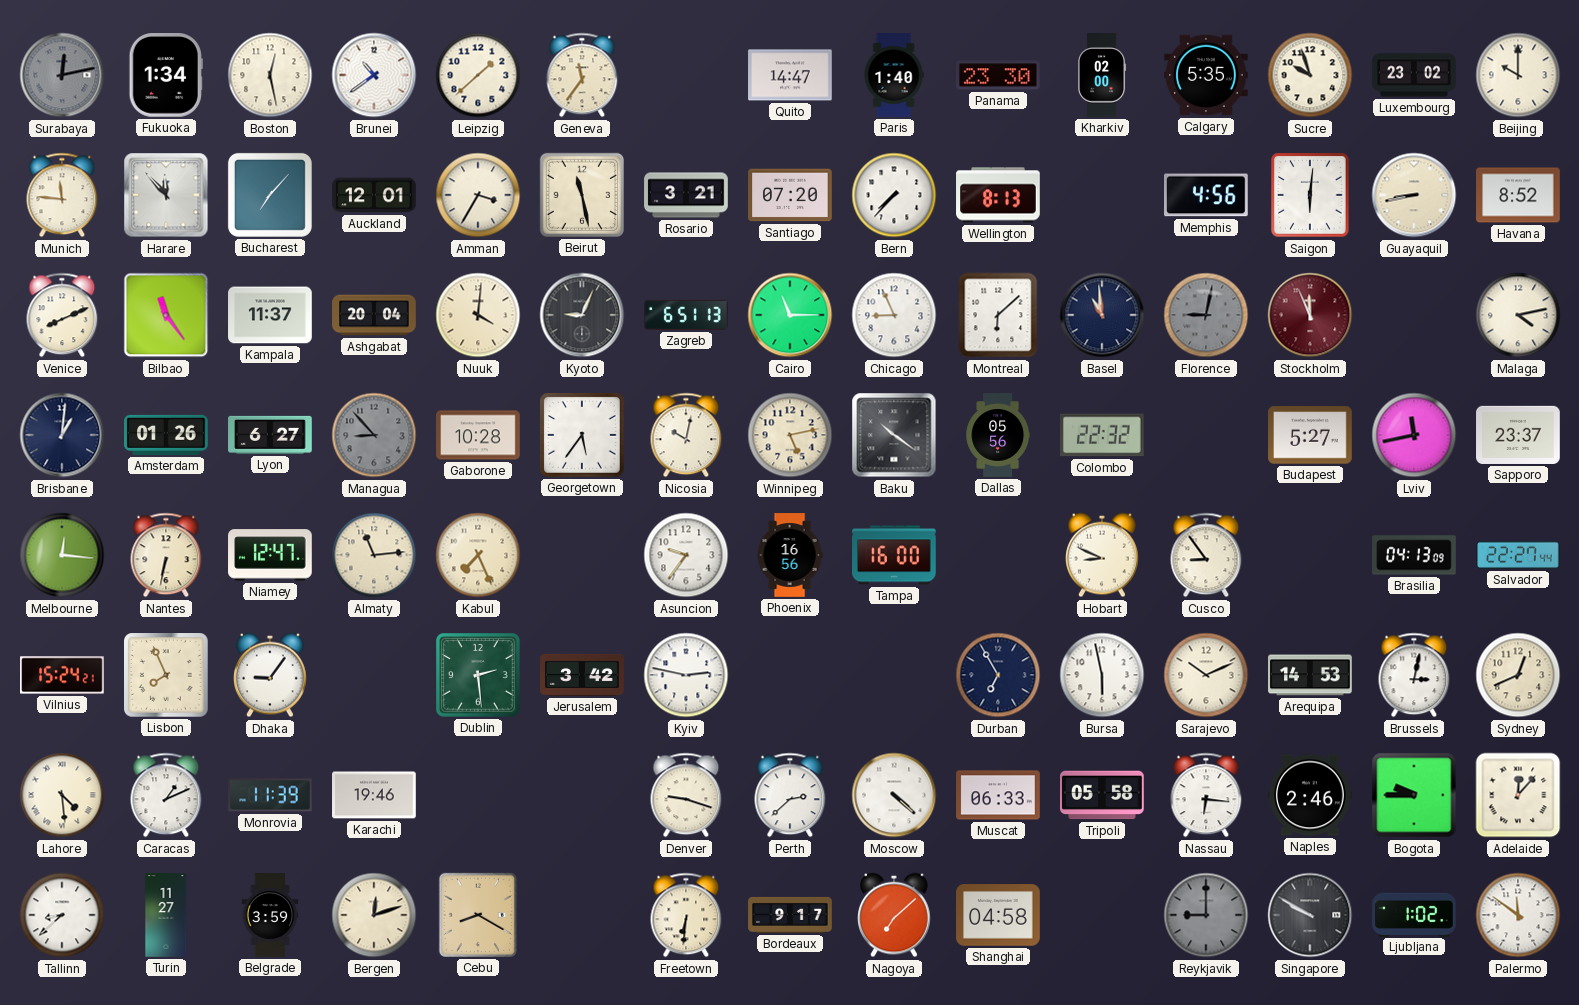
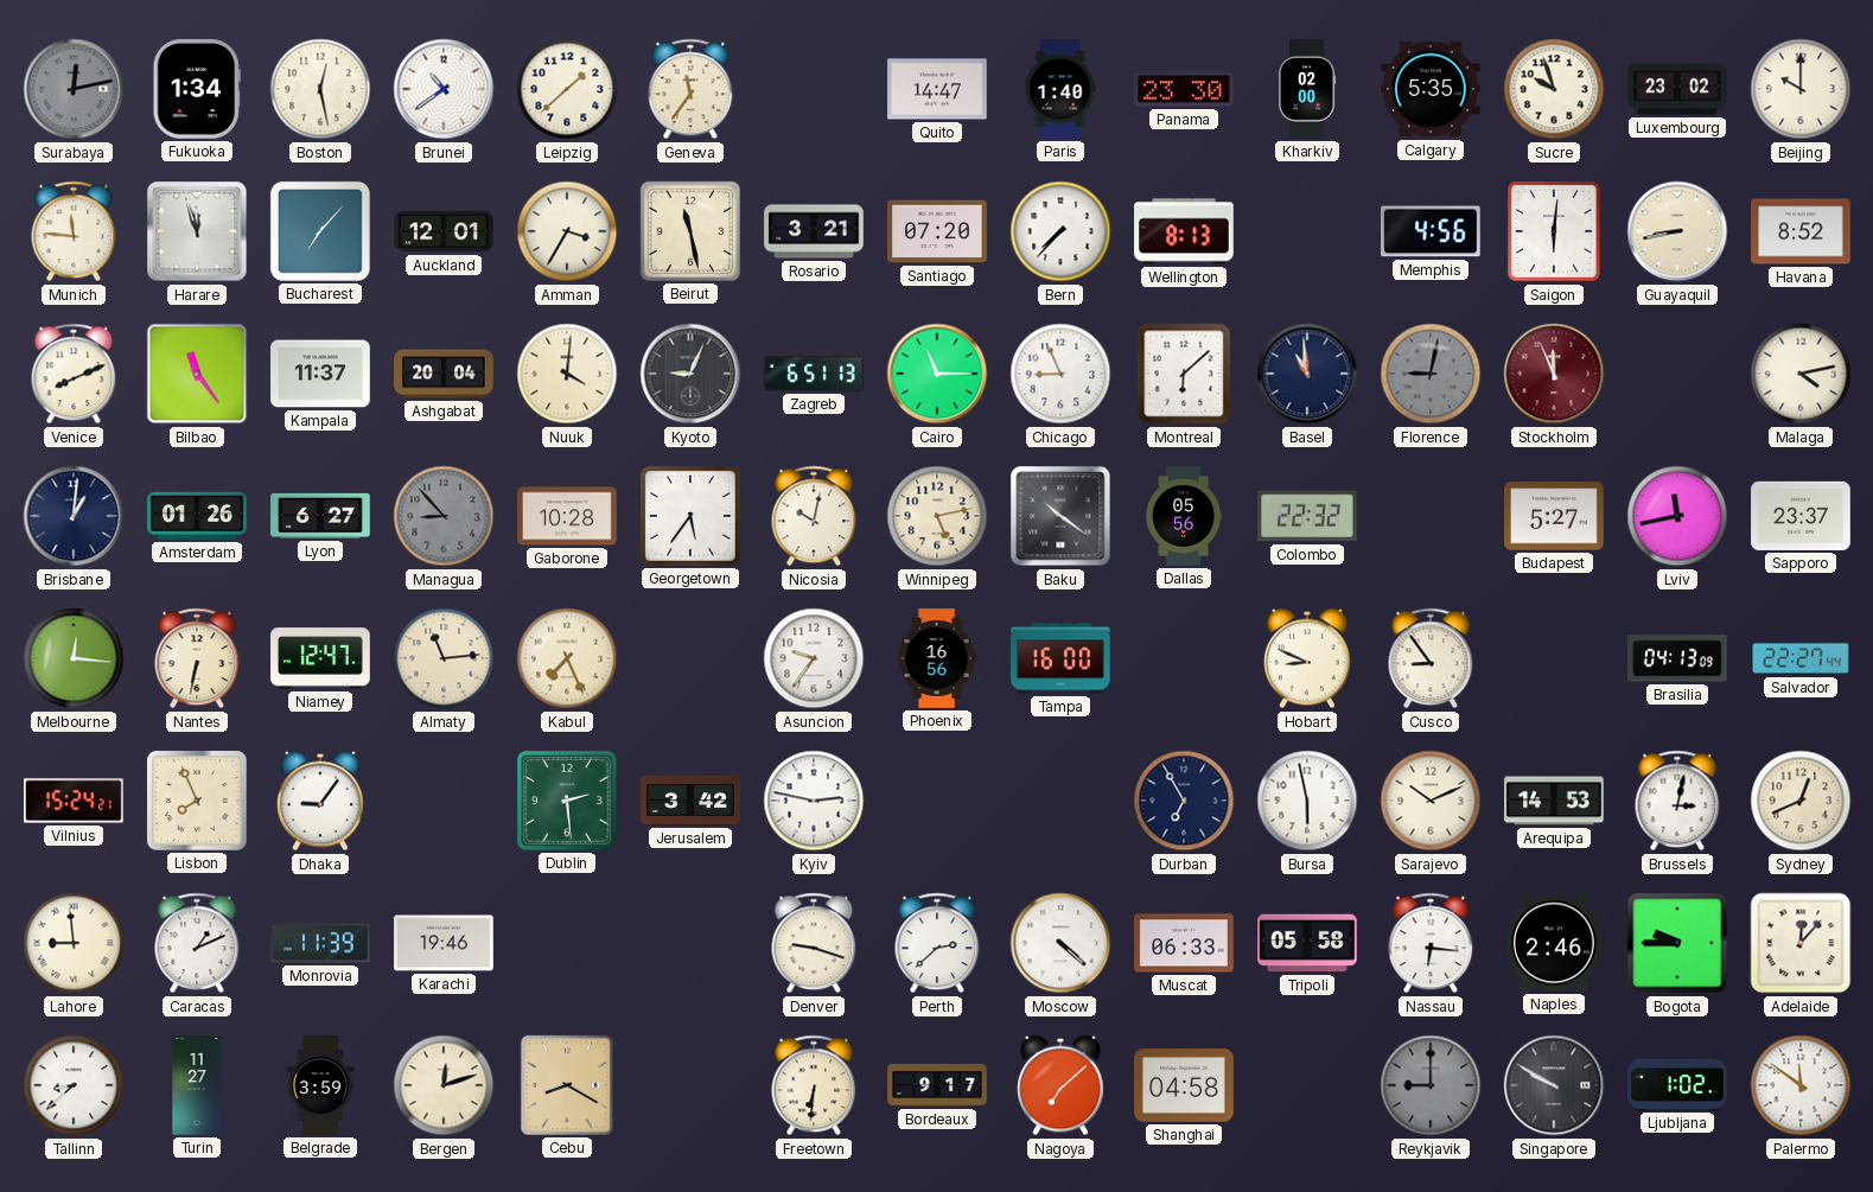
Harare: 11:53 -> 11:57 (197, 231)
Lahore: 4:29 -> 8:59 (74, 943)
